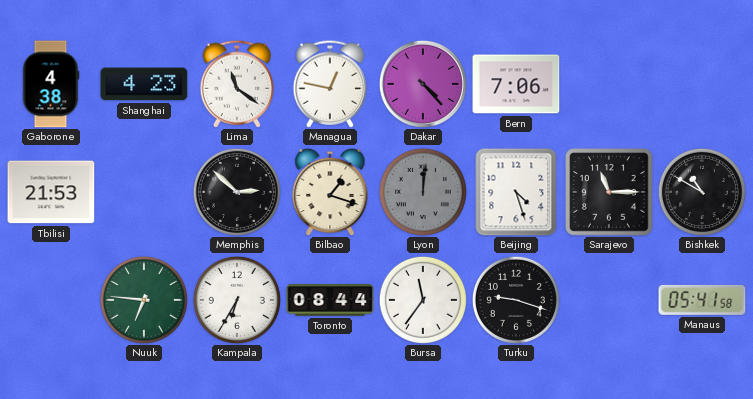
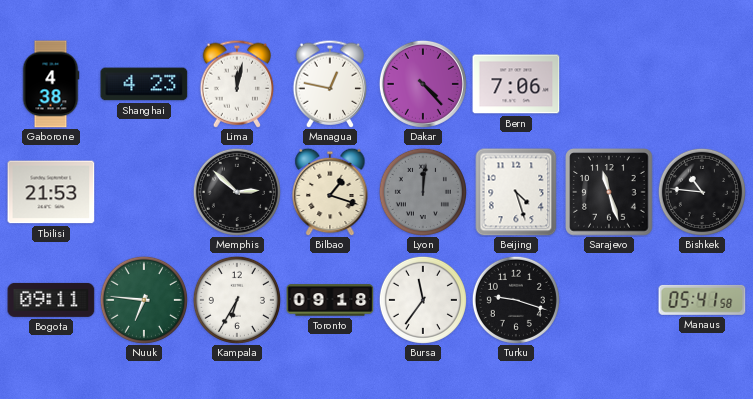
Lima: 11:21 -> 12:02 (237, 84)
Sarajevo: 11:15 -> 11:27 (609, 192)
Bishkek: 10:50 -> 10:46 (702, 192)
Bogota: none -> 09:11 (51, 300)
Toronto: 08:44 -> 09:18 (330, 300)
